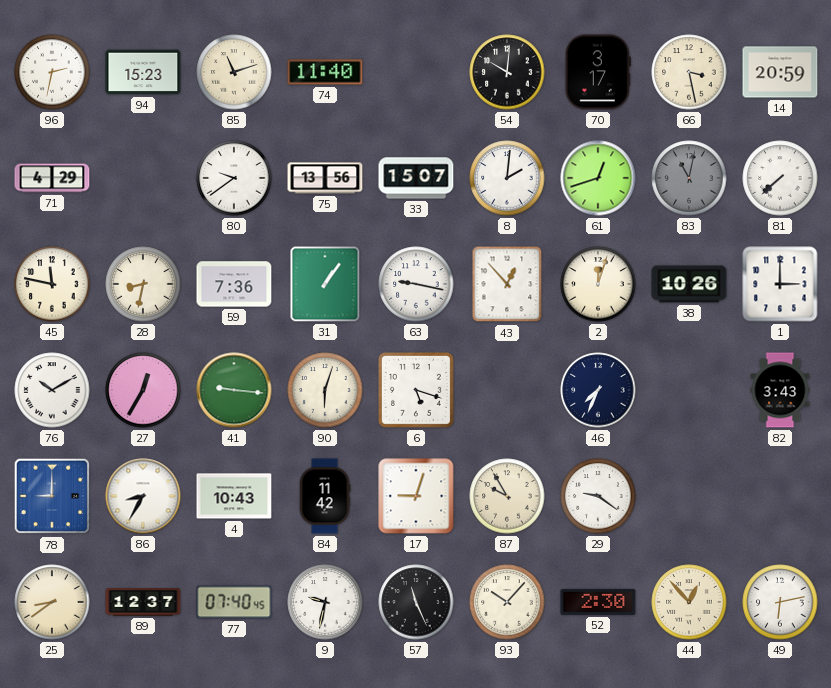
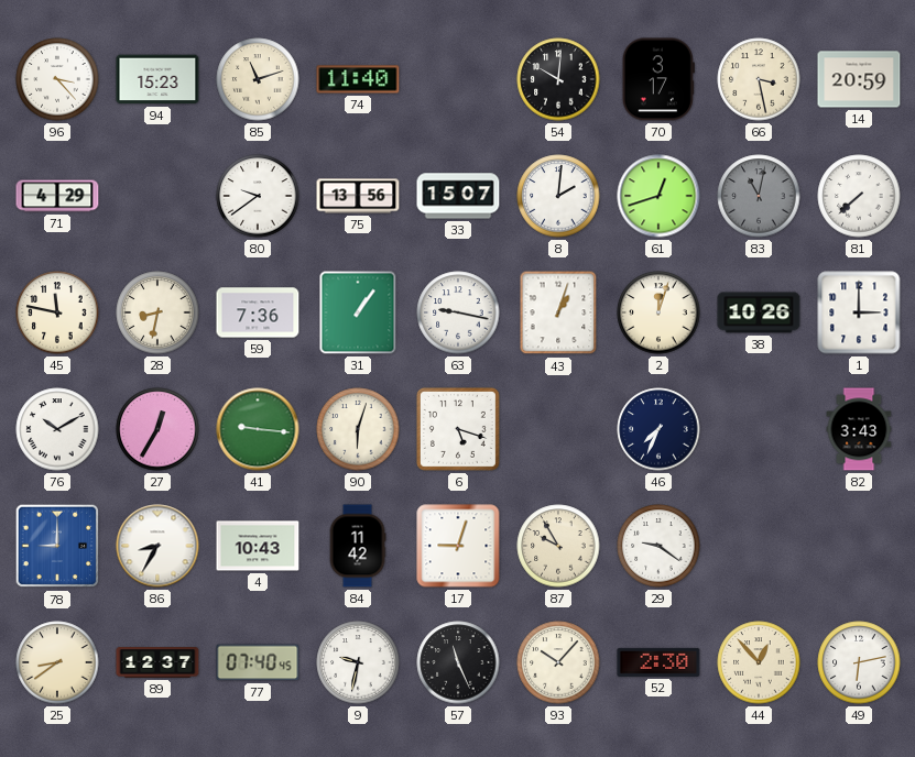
96: 2:32 -> 3:23 (57, 79)
43: 12:53 -> 1:03 (558, 312)
